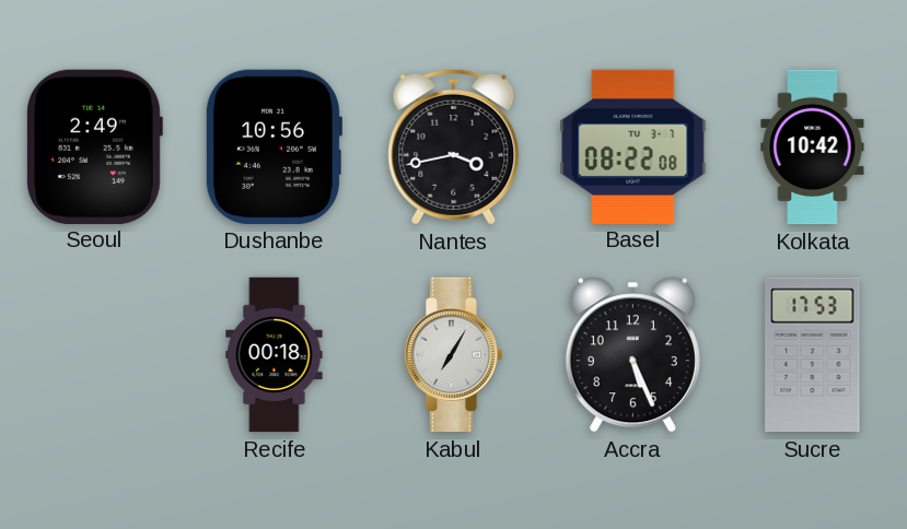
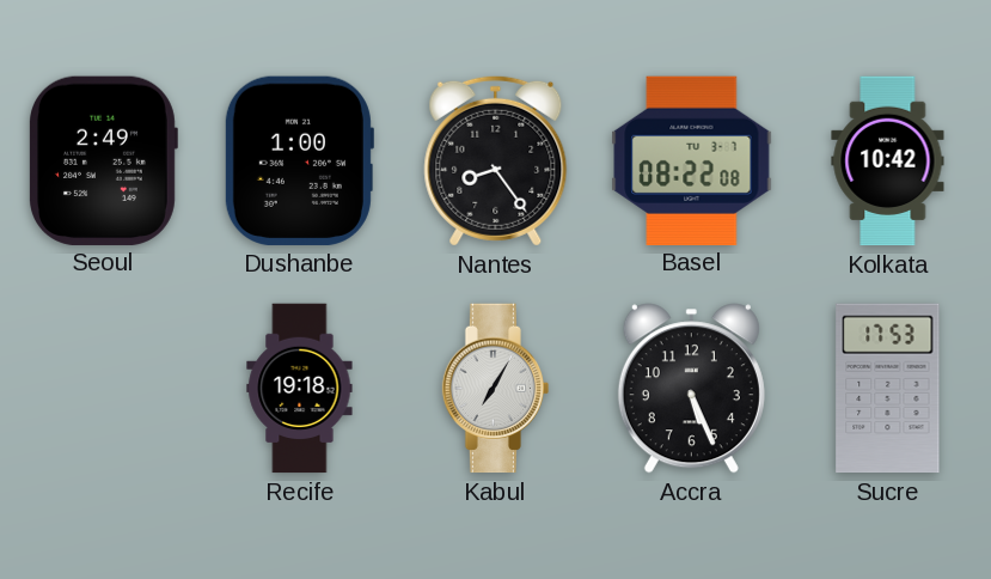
Dushanbe: 10:56 -> 1:00 (299, 160)
Nantes: 3:43 -> 8:24 (496, 160)
Recife: 00:18 -> 19:18 (300, 389)
